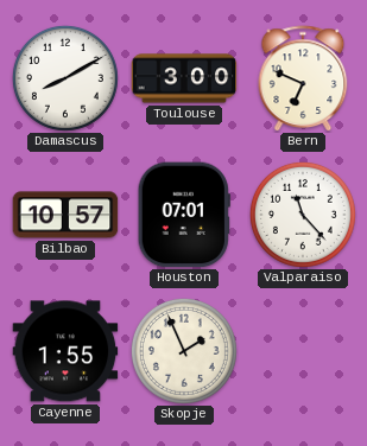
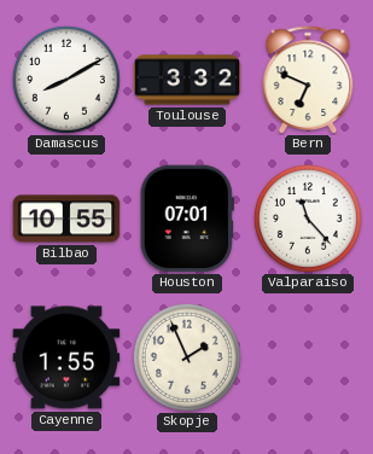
Toulouse: 3:00 -> 3:32 (187, 80)
Bilbao: 10:57 -> 10:55 (66, 219)
